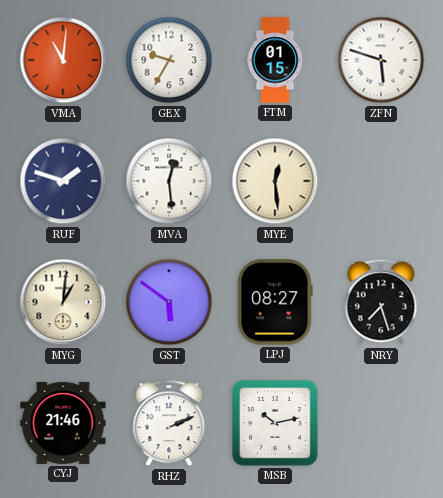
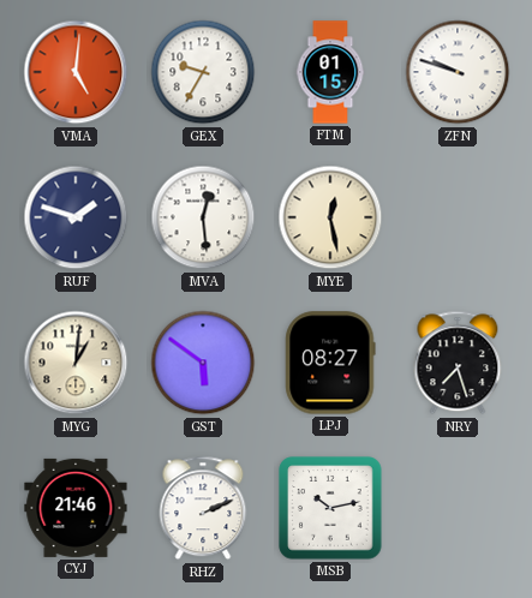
VMA: 11:01 -> 5:01 (76, 72)
ZFN: 5:48 -> 9:48 (458, 72)
MYE: 12:29 -> 12:28 (330, 217)
